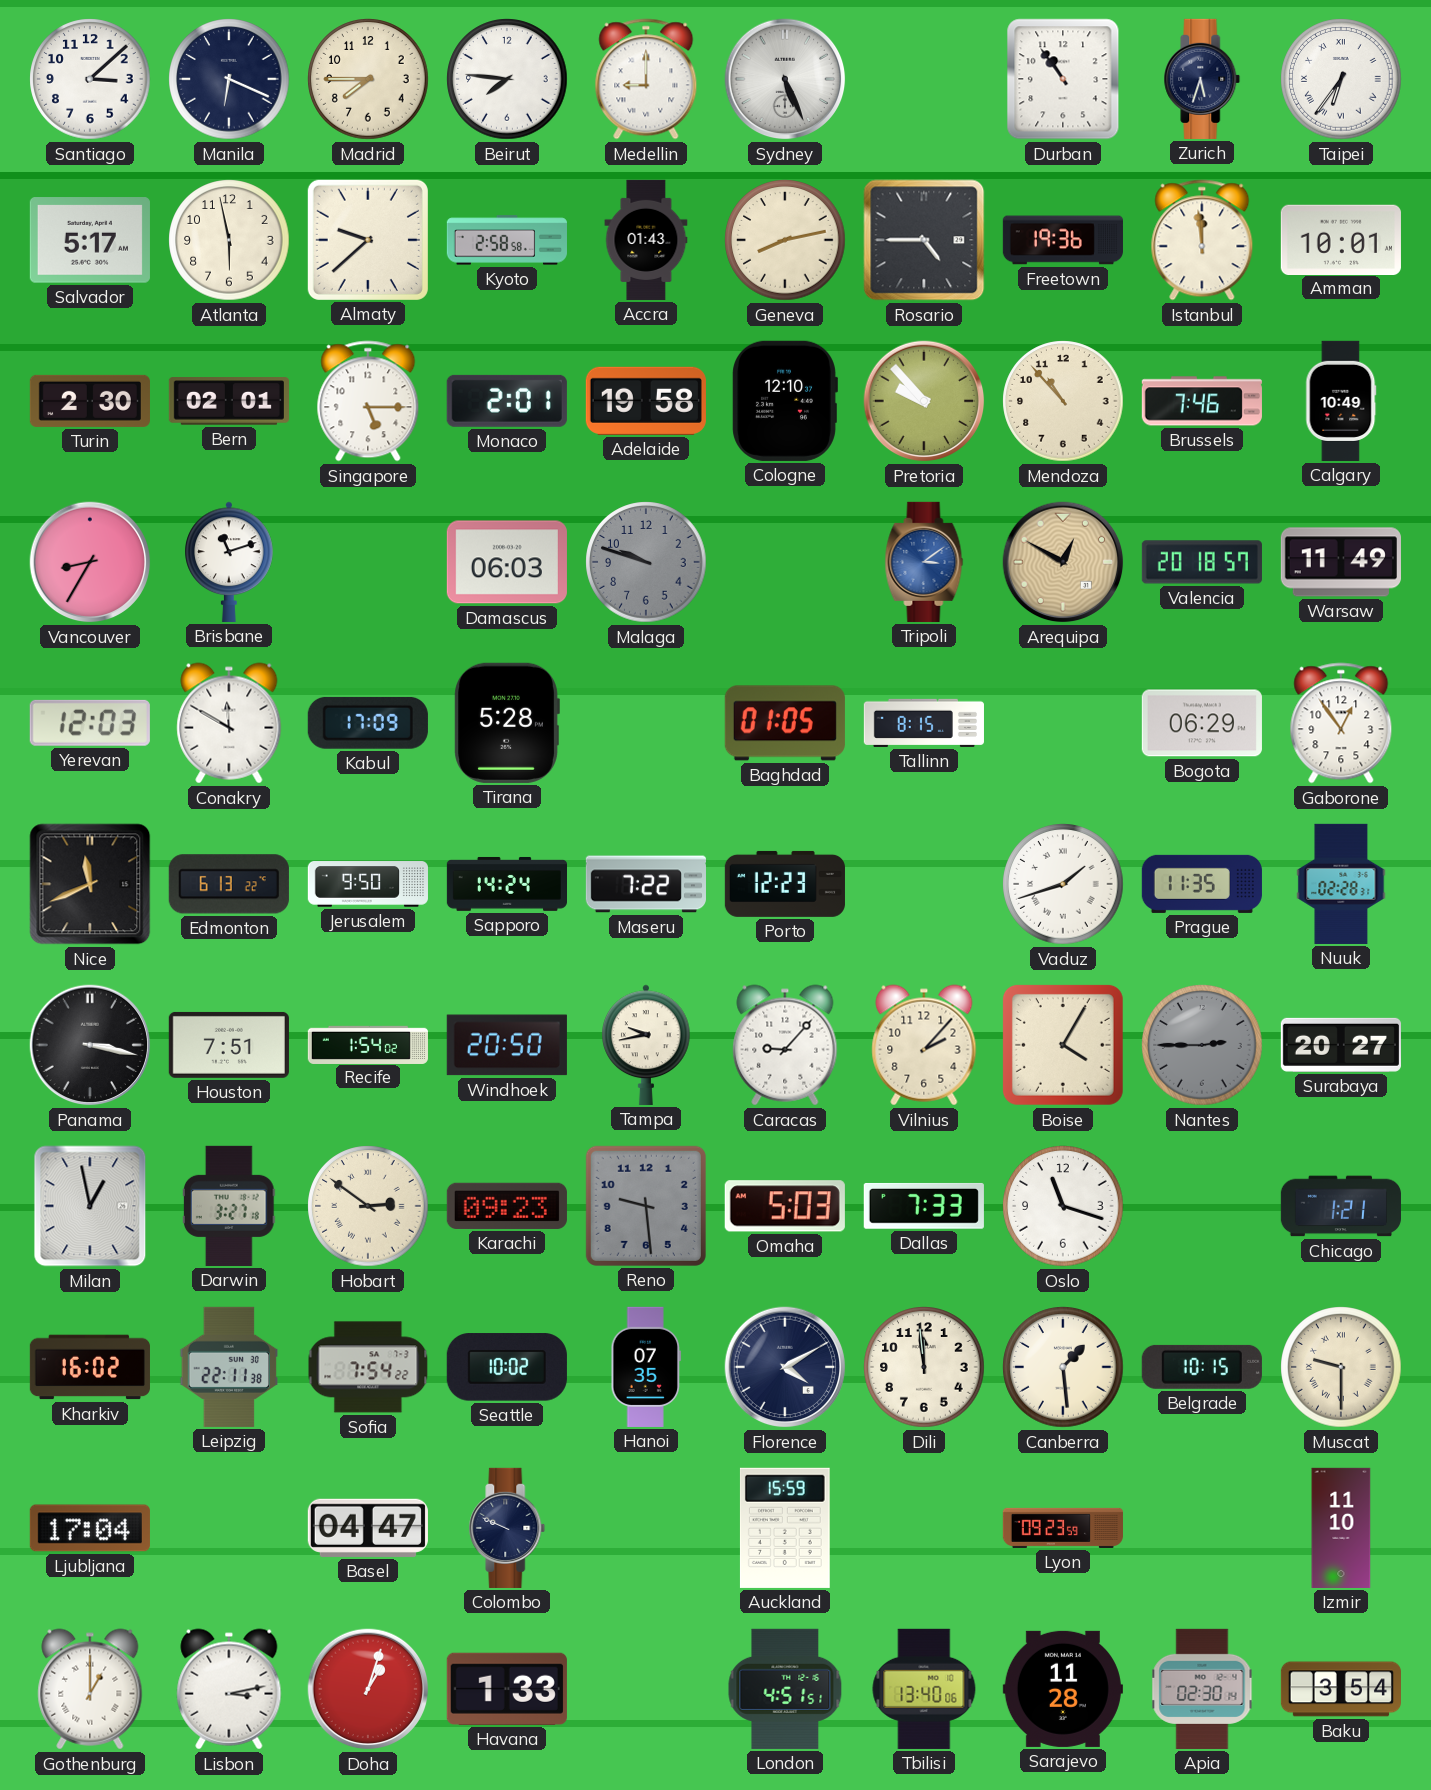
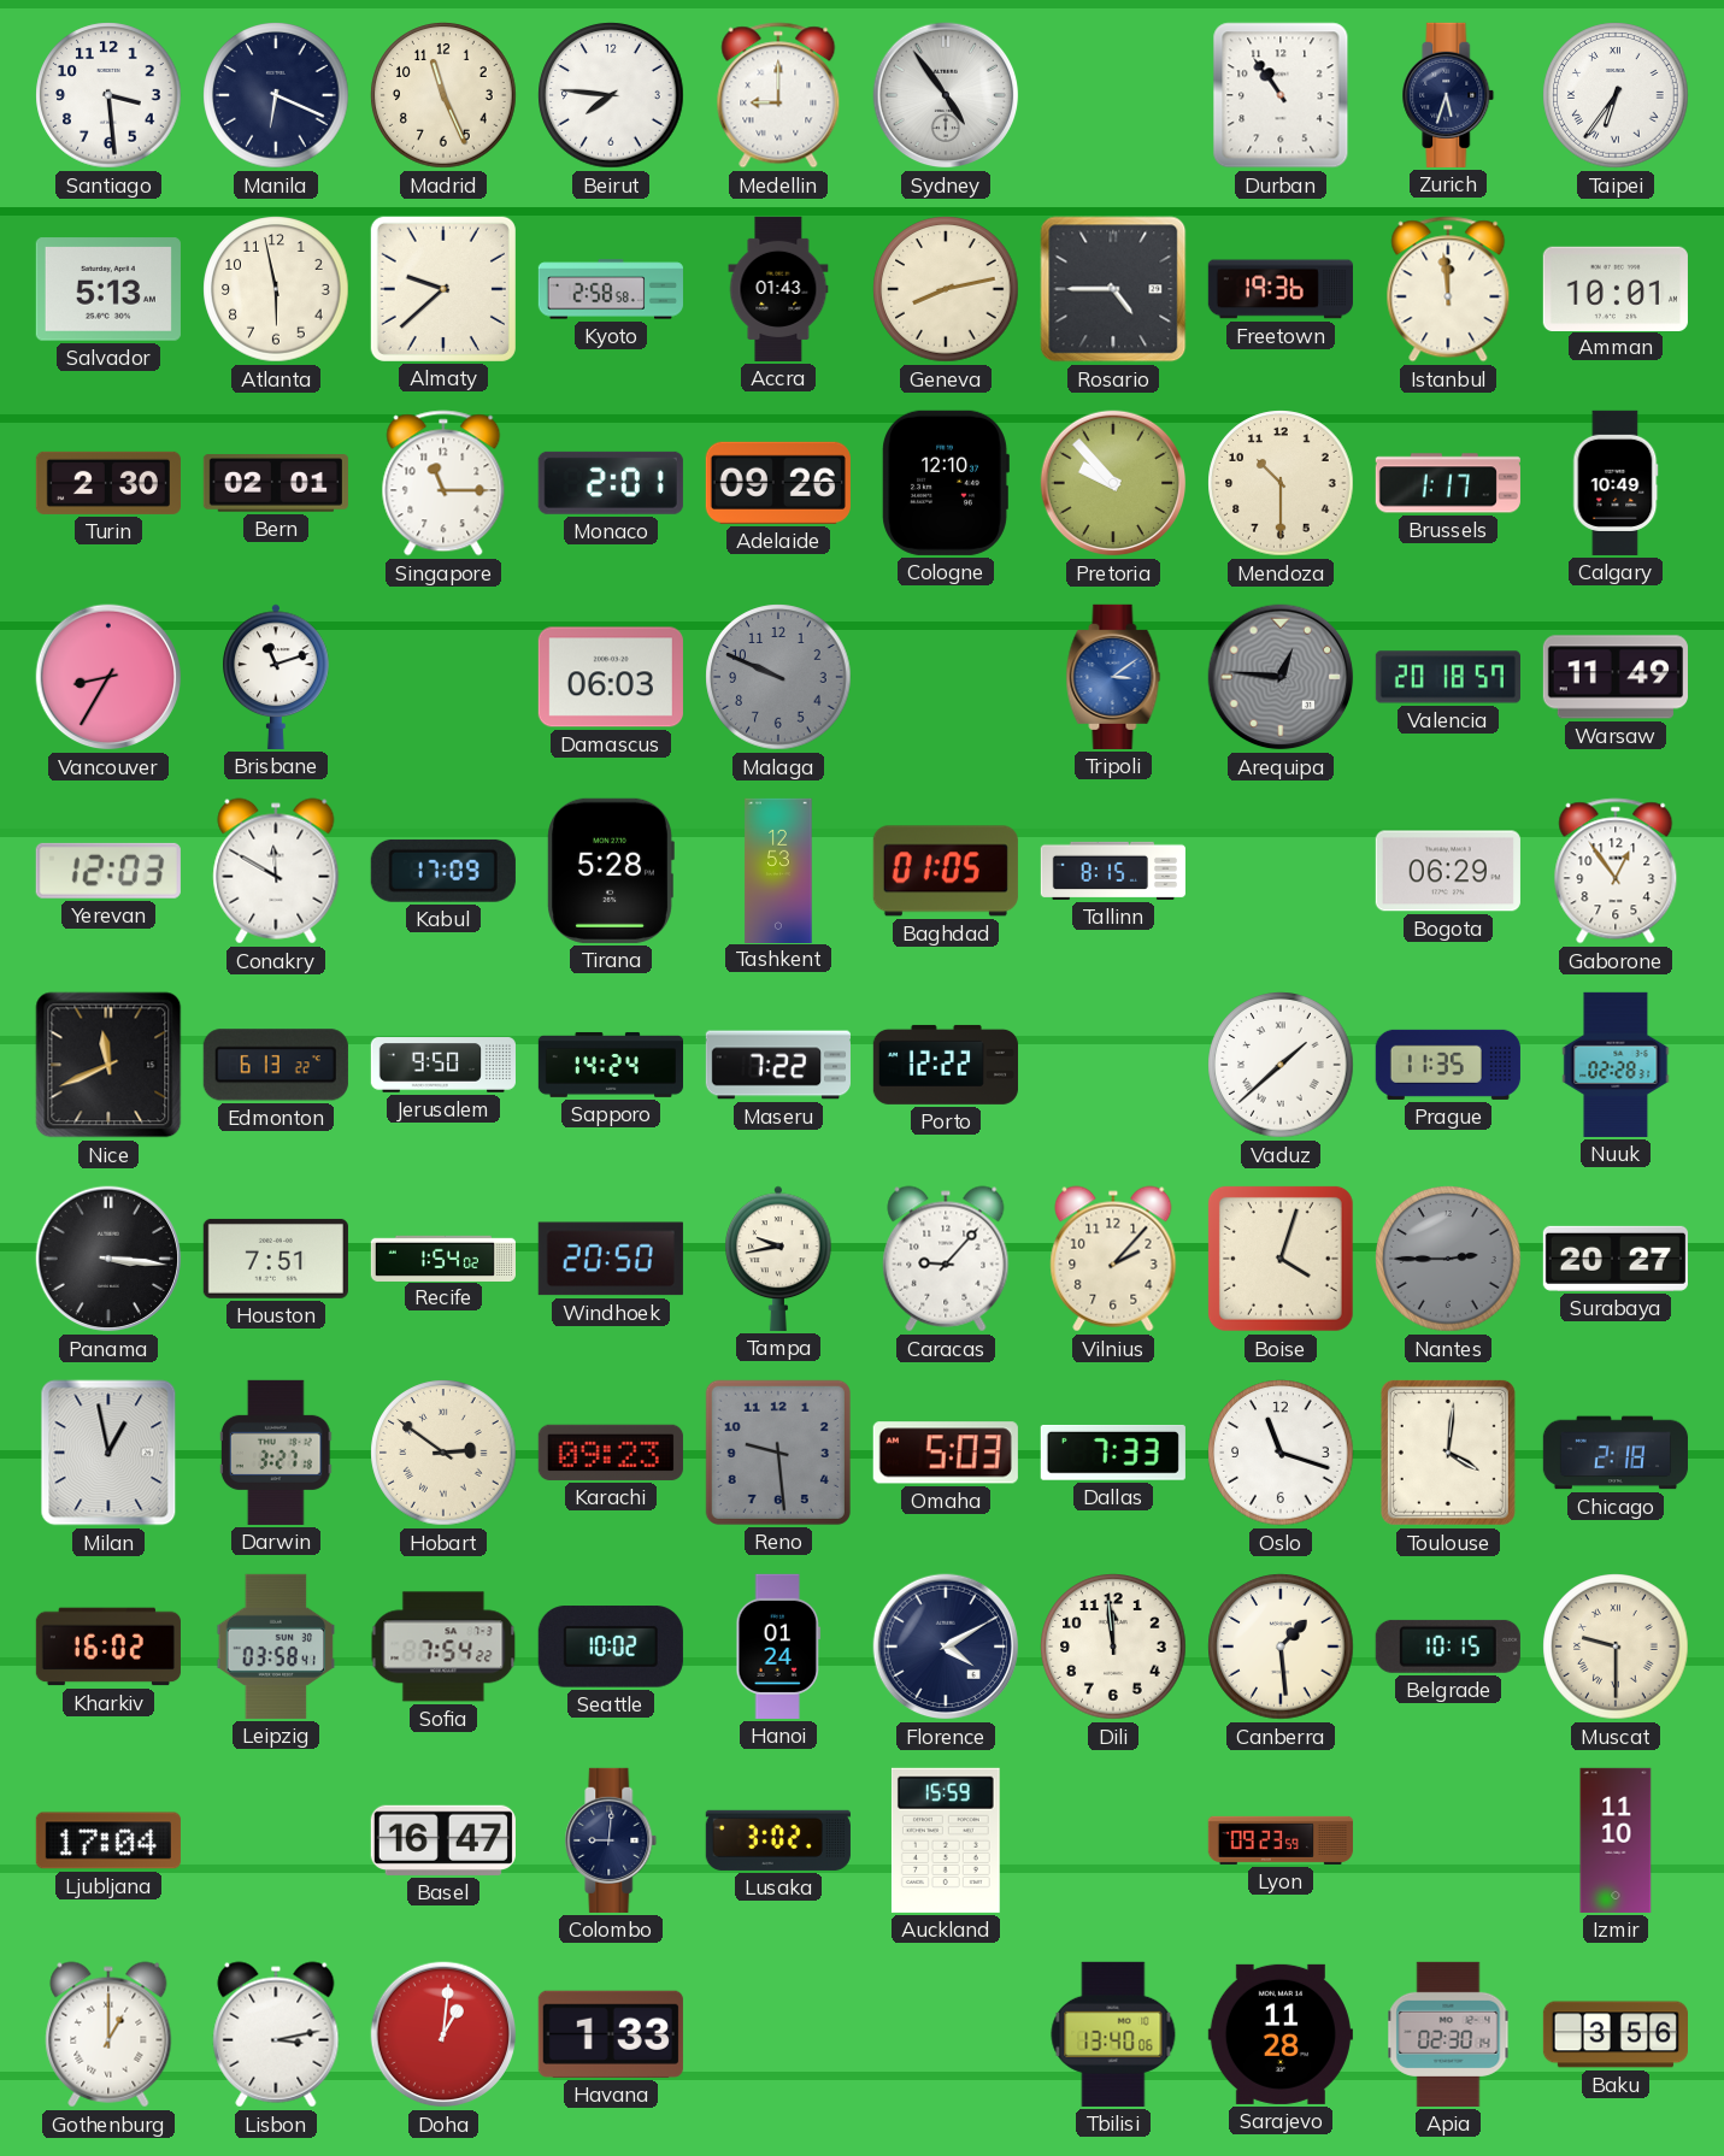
Santiago: 3:08 -> 3:29 (108, 95)
Madrid: 7:45 -> 11:26 (443, 95)
Sydney: 5:26 -> 4:54 (946, 95)
Salvador: 5:17 -> 5:13 (108, 289)
Singapore: 5:15 -> 11:15 (443, 483)
Adelaide: 19:58 -> 09:26 (778, 483)
Mendoza: 10:53 -> 10:30 (1281, 483)
Brussels: 7:46 -> 1:17 (1448, 483)
Malaga: 9:48 -> 9:49 (778, 677)
Arequipa: 12:50 -> 12:46 (1281, 677)
Arequipa dial: champagne -> grey (1281, 677)
Tashkent: none -> 12:53 (778, 870)
Porto: 12:23 -> 12:22 (946, 1065)
Vaduz: 1:42 -> 1:38 (1281, 1065)
Panama: 3:17 -> 3:16 (108, 1259)
Boise: 4:05 -> 4:03 (1281, 1259)
Toulouse: none -> 4:01 (1448, 1453)
Chicago: 1:21 -> 2:18 (1616, 1453)
Leipzig: 22:11 -> 03:58 (276, 1647)
Hanoi: 07:35 -> 01:24 (778, 1647)
Basel: 04:47 -> 16:47 (443, 1840)
Colombo: 9:49 -> 9:01 (611, 1840)
Lusaka: none -> 3:02 (778, 1840)
Doha: 1:03 -> 1:01 (443, 2034)
London: 4:51 -> none (785, 1689)
Baku: 3:54 -> 3:56 (1614, 2034)
